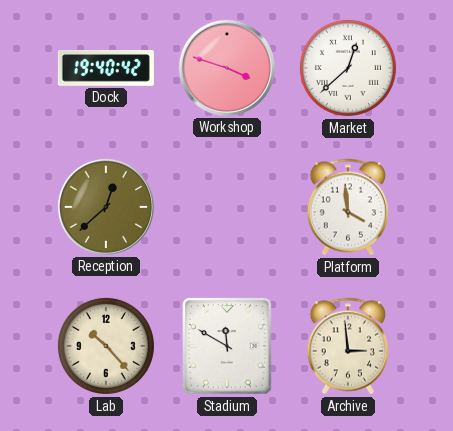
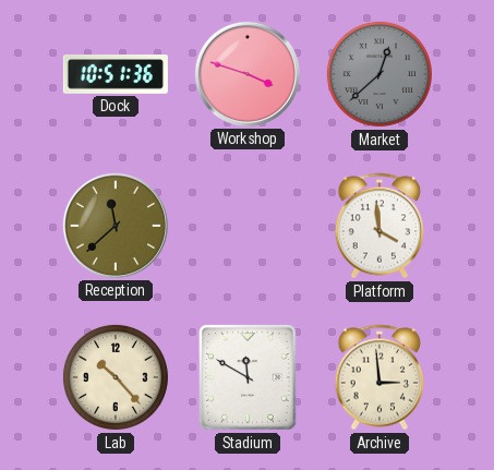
Dock: 19:40 -> 10:51 (116, 75)
Market dial: white -> grey (379, 74)
Reception: 12:38 -> 11:38 (116, 226)
